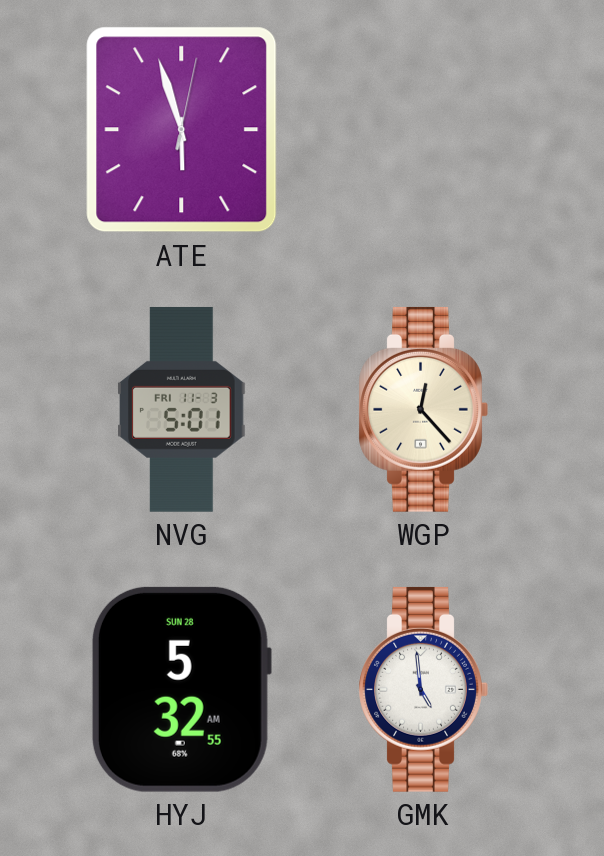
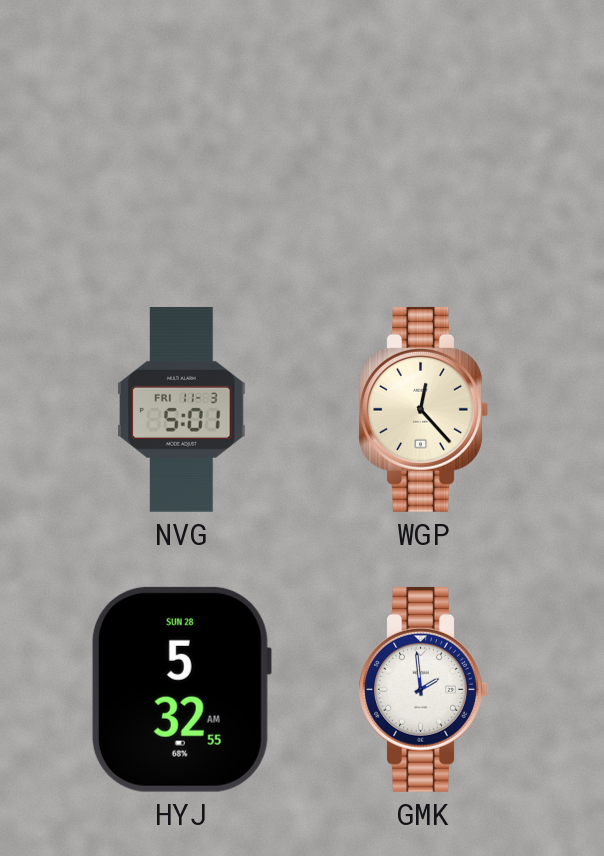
ATE: 5:57 -> none (182, 130)
GMK: 4:59 -> 1:59 (423, 689)
